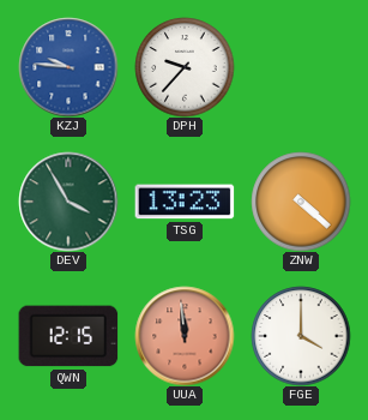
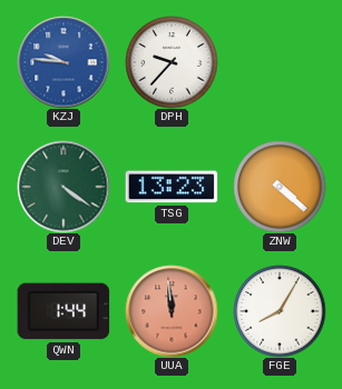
DEV: 3:55 -> 4:21 (63, 187)
QWN: 12:15 -> 1:44 (63, 311)
FGE: 4:00 -> 8:05 (280, 311)
